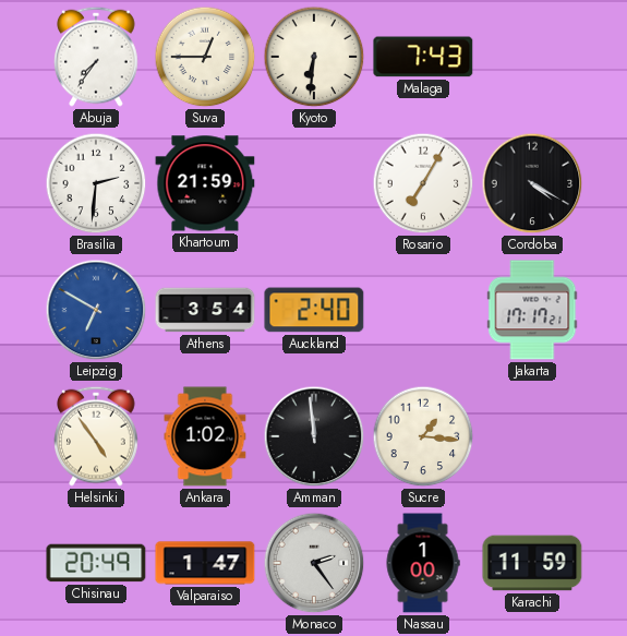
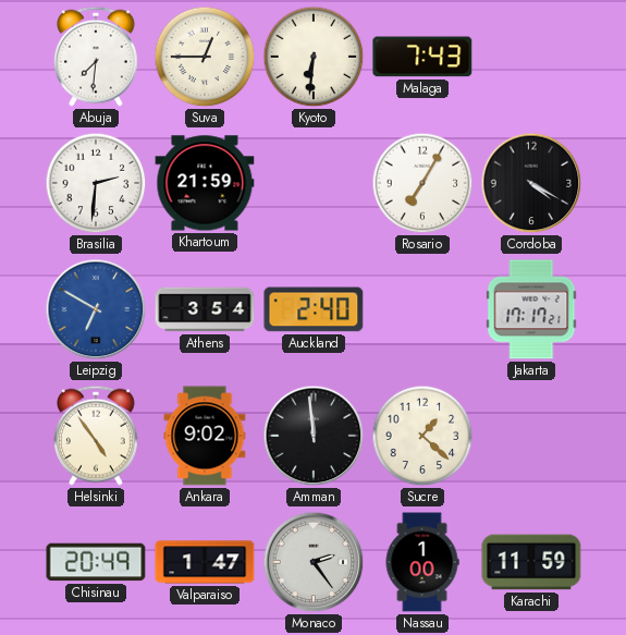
Abuja: 7:36 -> 7:31 (97, 57)
Ankara: 1:02 -> 9:02 (205, 436)
Sucre: 1:16 -> 1:22 (422, 436)
